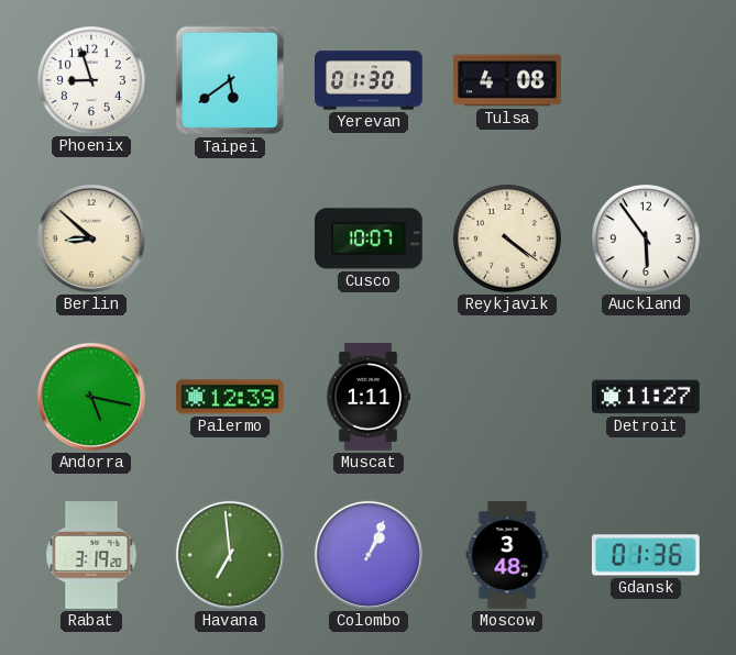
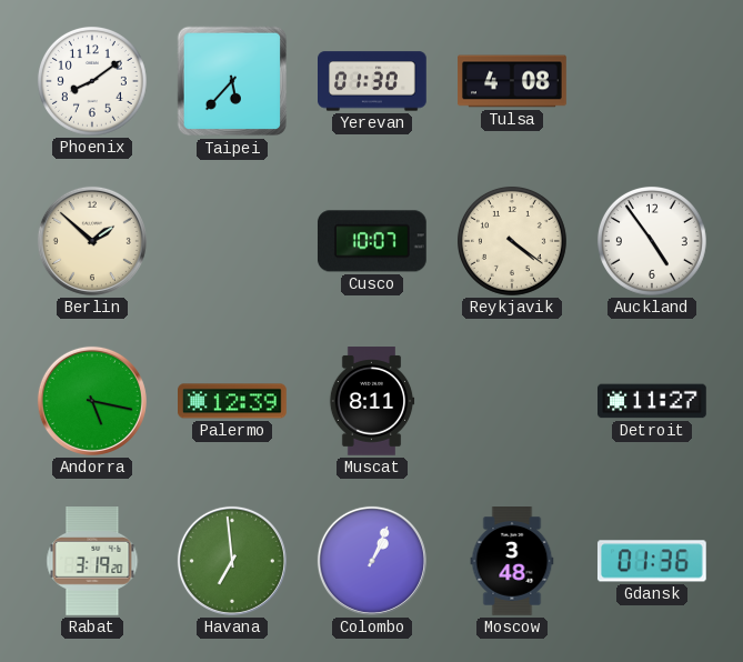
Phoenix: 8:57 -> 8:09 (92, 81)
Taipei: 5:39 -> 5:37 (232, 81)
Berlin: 8:52 -> 1:52 (92, 241)
Auckland: 5:54 -> 4:54 (652, 241)
Muscat: 1:11 -> 8:11 (372, 401)
